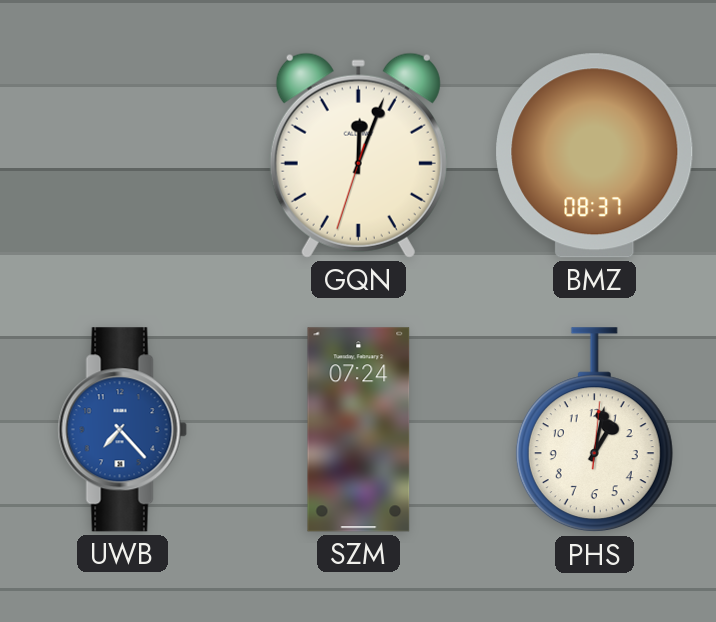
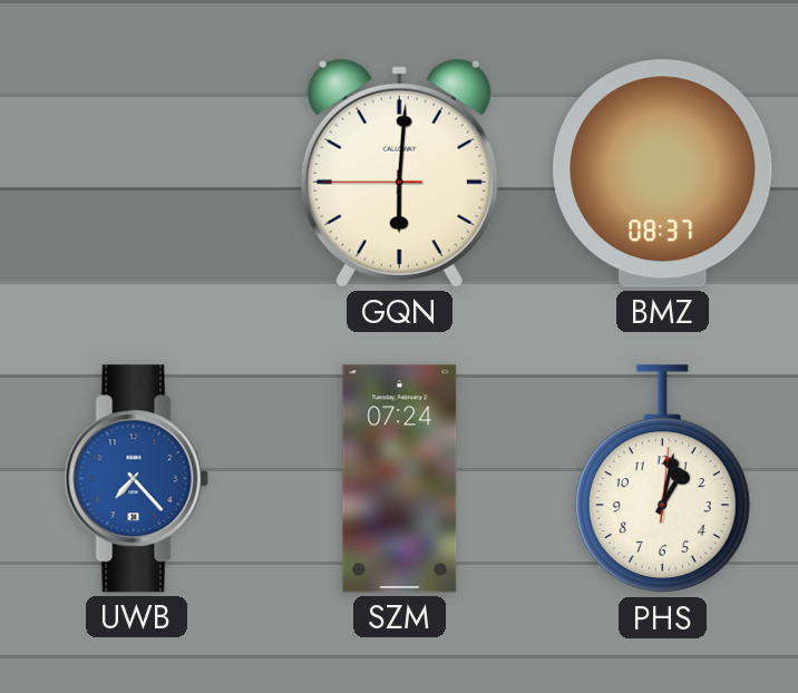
GQN: 12:03 -> 6:00 (399, 173)
